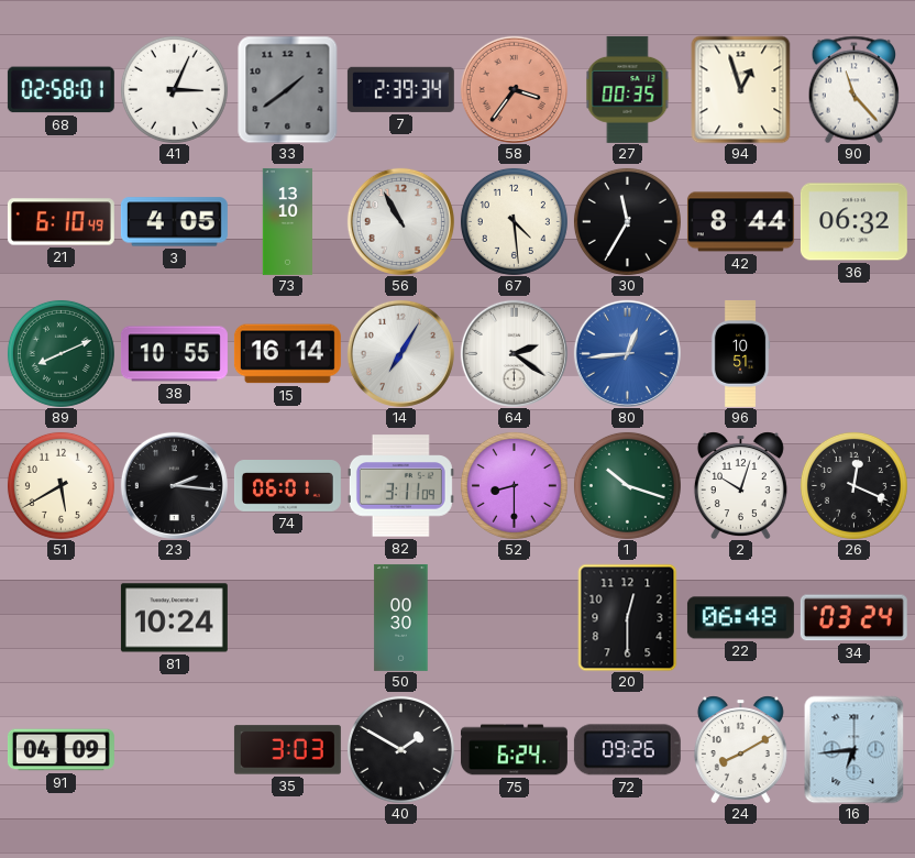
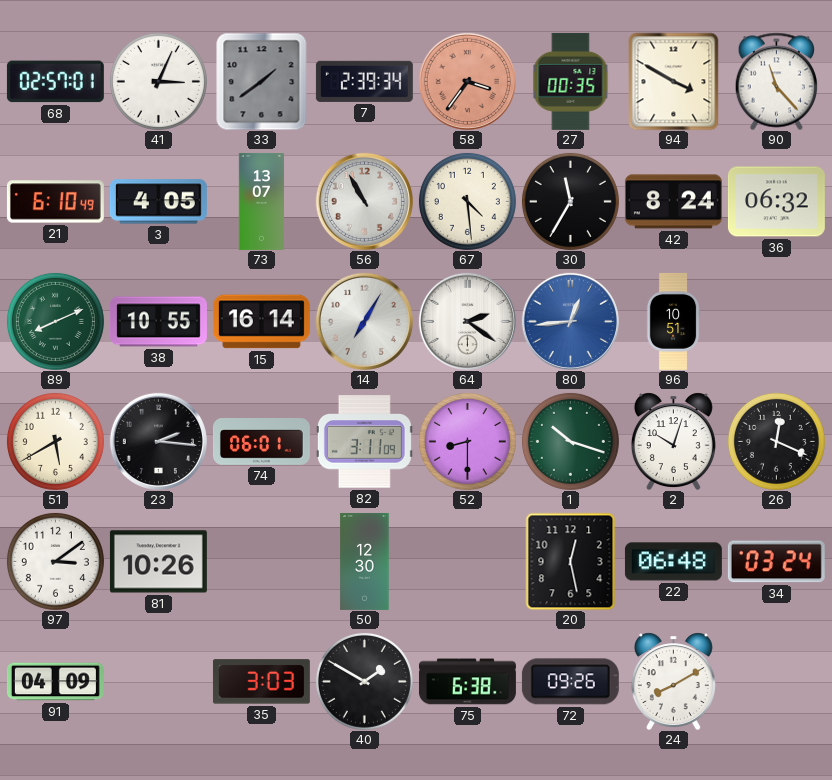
68: 02:58 -> 02:57 (55, 82)
94: 12:57 -> 3:50 (674, 81)
73: 13:10 -> 13:07 (261, 201)
42: 8:44 -> 8:24 (673, 202)
97: none -> 3:09 (55, 561)
81: 10:24 -> 10:26 (158, 562)
50: 00:30 -> 12:30 (365, 561)
20: 12:30 -> 12:28 (571, 561)
75: 6:24 -> 6:38 (467, 682)
16: 6:44 -> none (855, 749)
